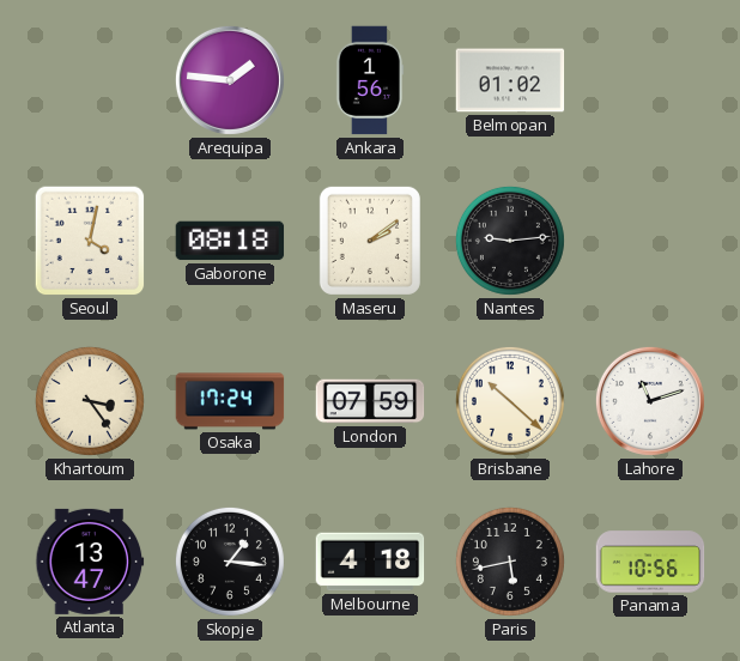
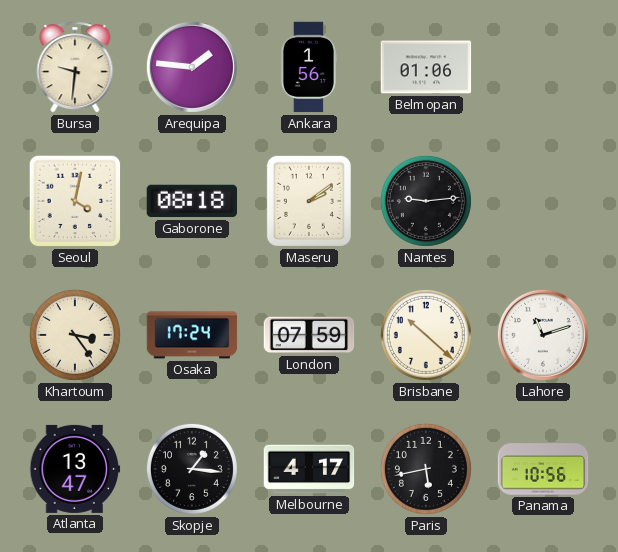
Bursa: none -> 9:31 (75, 67)
Belmopan: 01:02 -> 01:06 (426, 67)
Melbourne: 4:18 -> 4:17 (309, 469)
